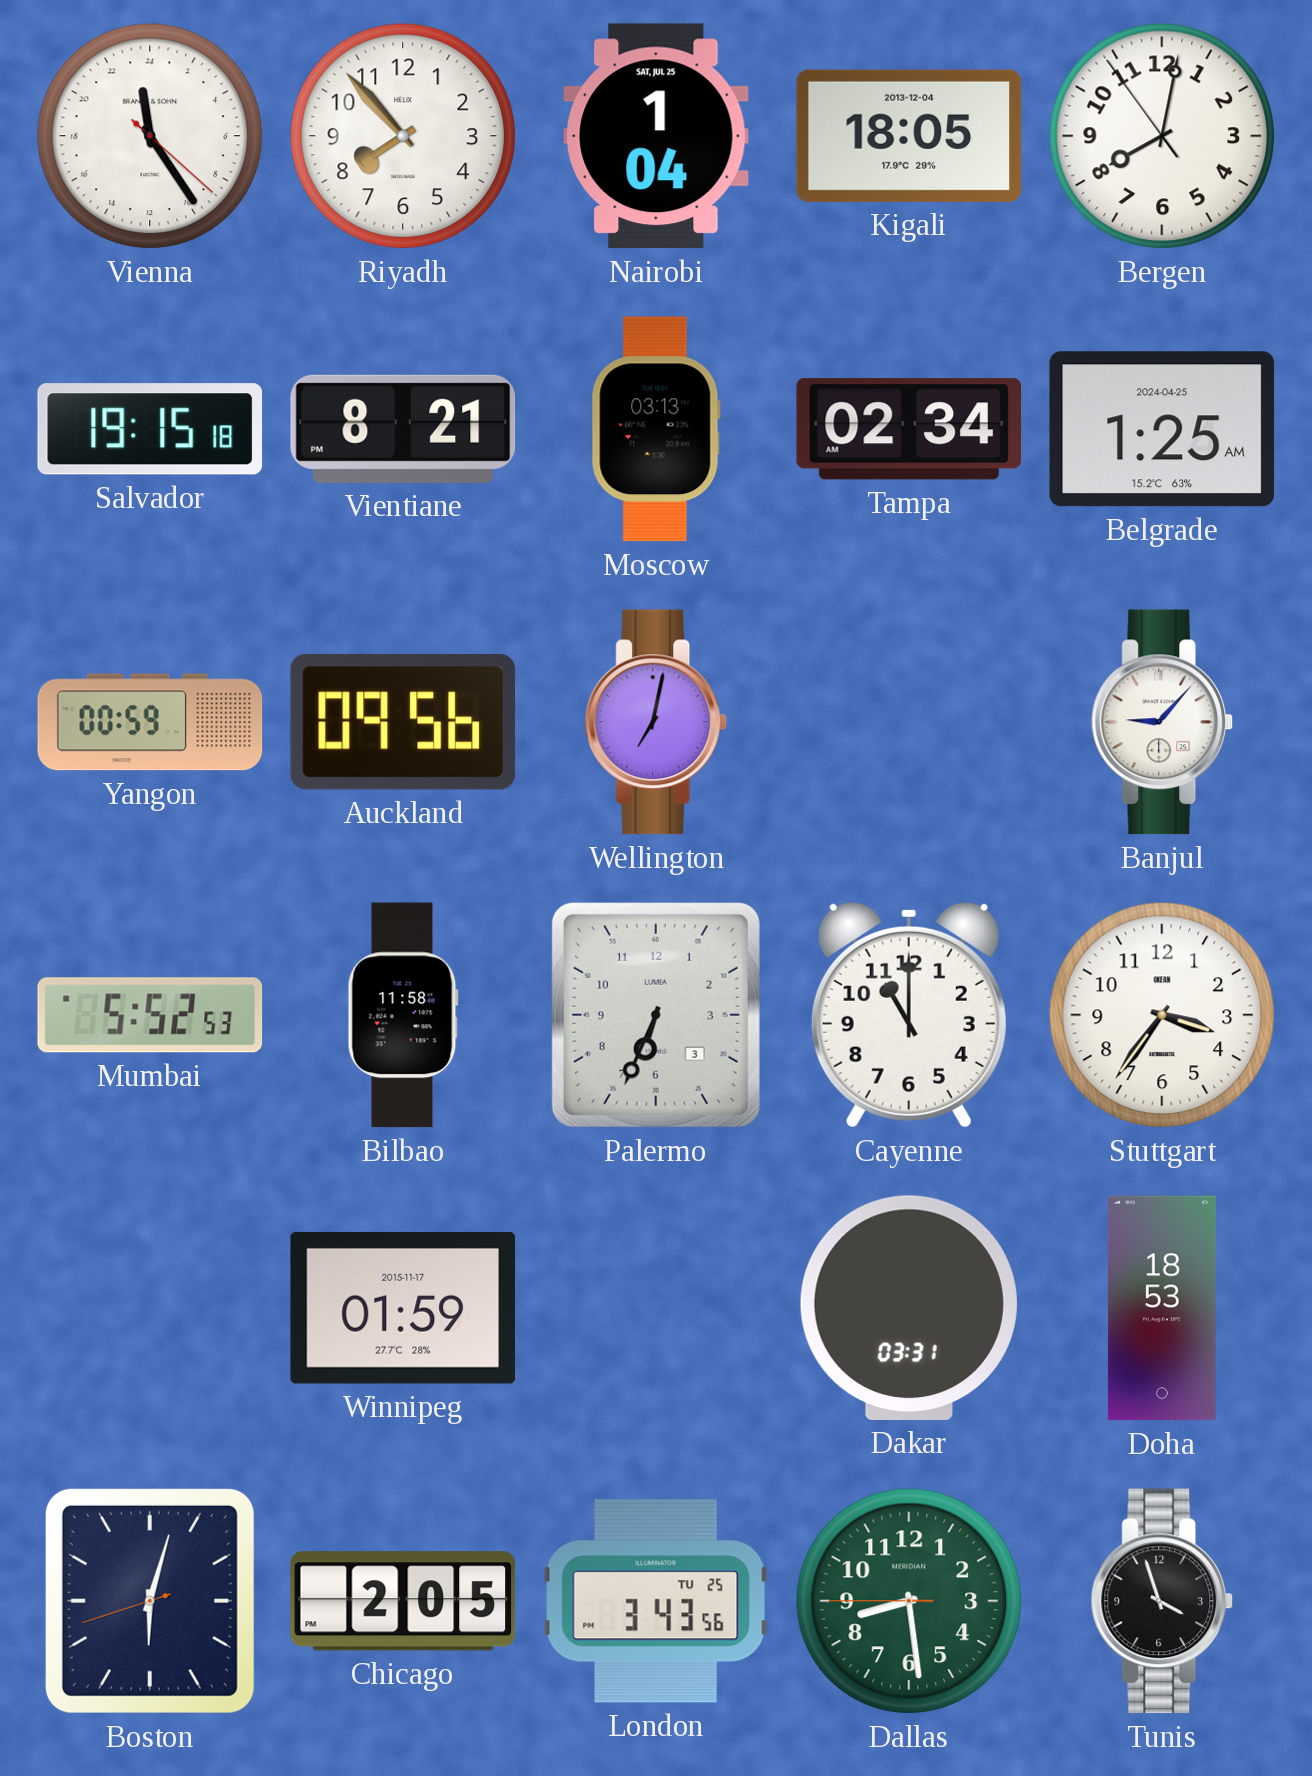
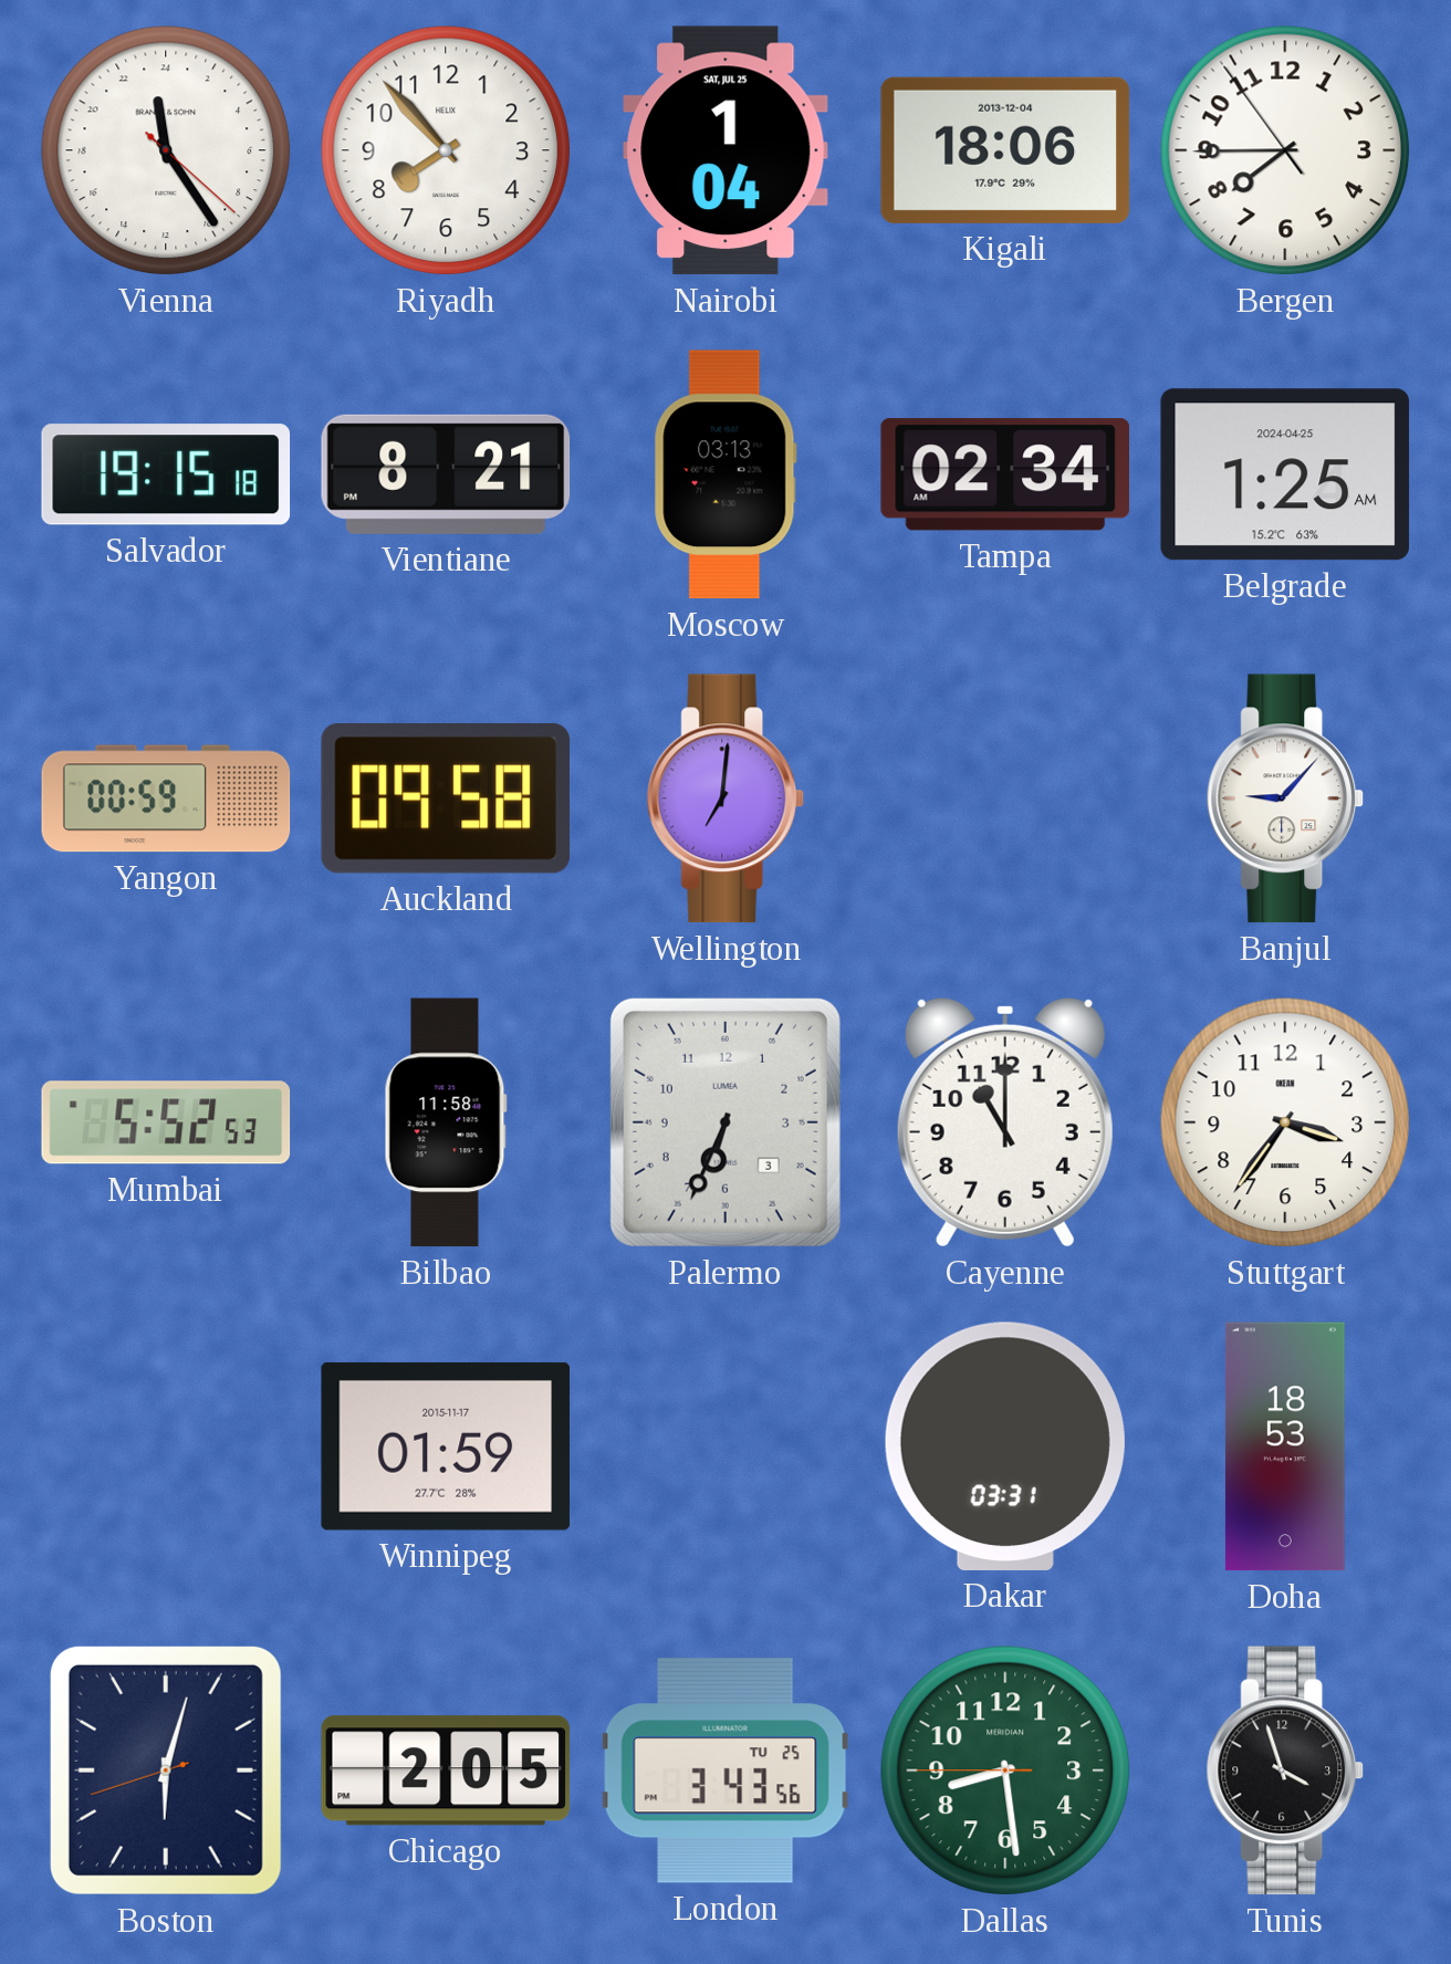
Kigali: 18:05 -> 18:06 (1005, 150)
Bergen: 8:01 -> 7:44 (1285, 150)
Auckland: 09:56 -> 09:58 (445, 800)
Wellington: 7:02 -> 7:01 (725, 798)
